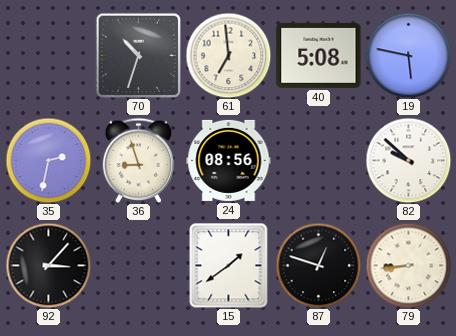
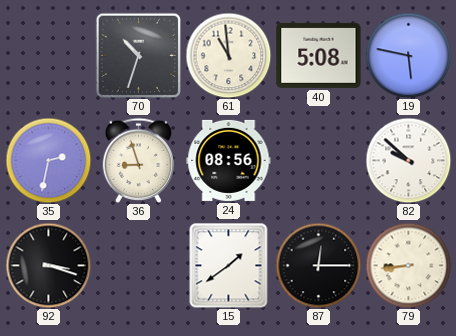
61: 6:59 -> 10:59 (228, 55)
92: 3:07 -> 3:18 (48, 265)
87: 12:48 -> 12:15 (318, 265)
